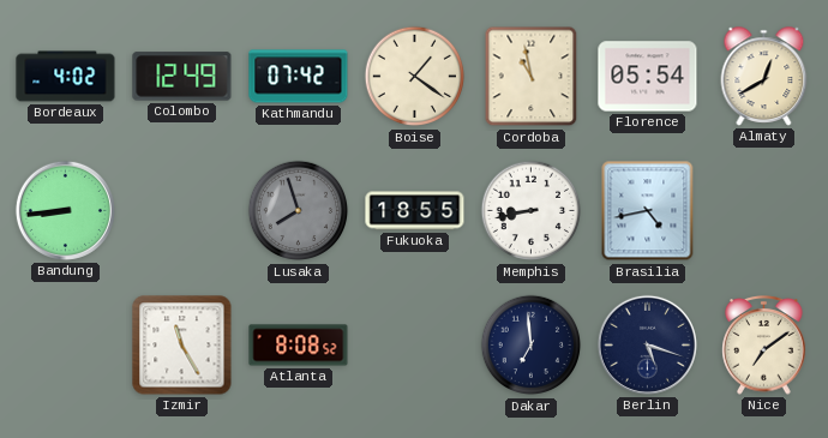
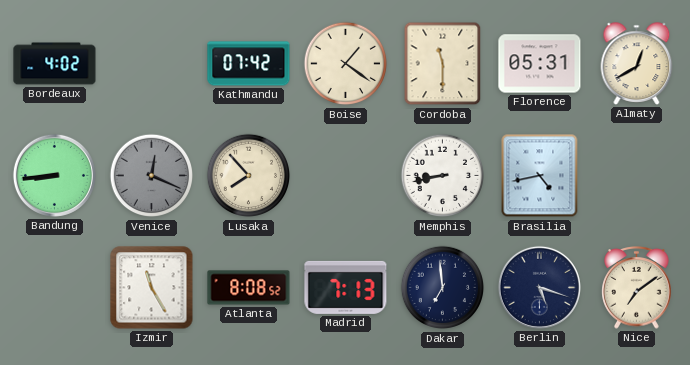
Colombo: 12:49 -> none (182, 77)
Cordoba: 10:58 -> 11:30 (443, 64)
Florence: 05:54 -> 05:31 (540, 64)
Venice: none -> 12:19 (152, 176)
Lusaka: 7:57 -> 7:53 (249, 176)
Lusaka dial: grey -> cream (249, 176)
Fukuoka: 18:55 -> none (415, 211)
Madrid: none -> 7:13 (346, 287)
